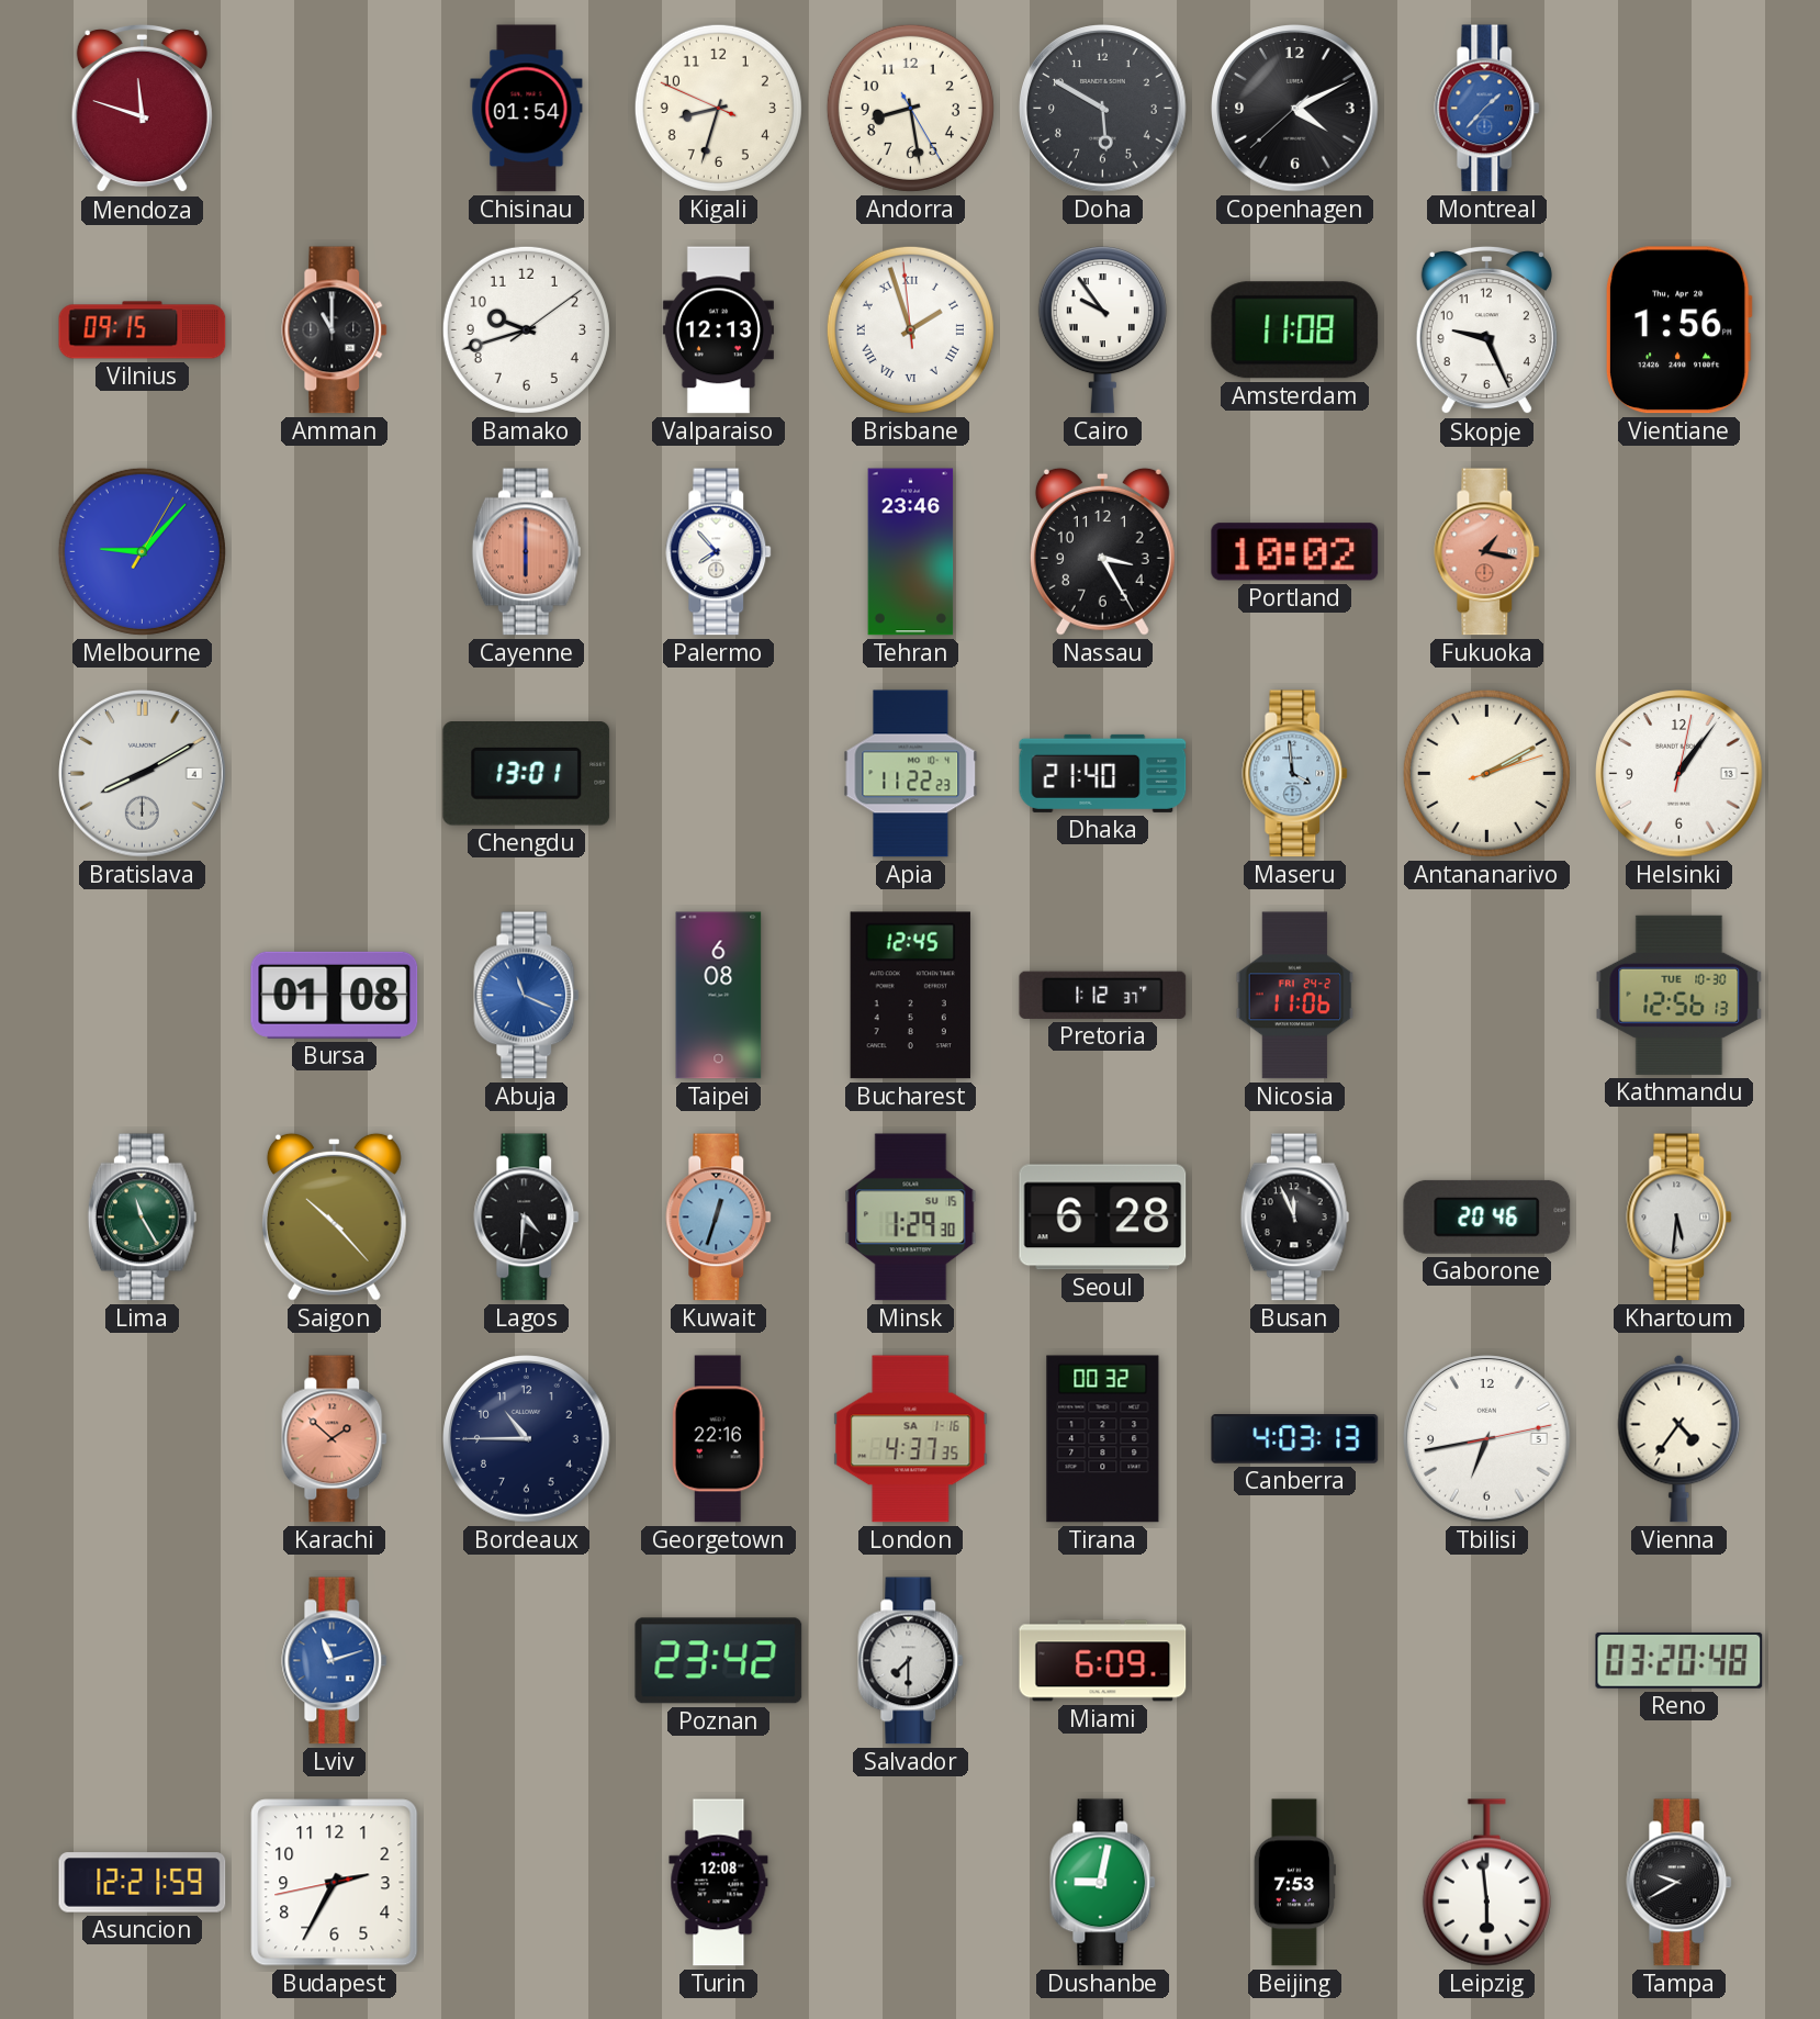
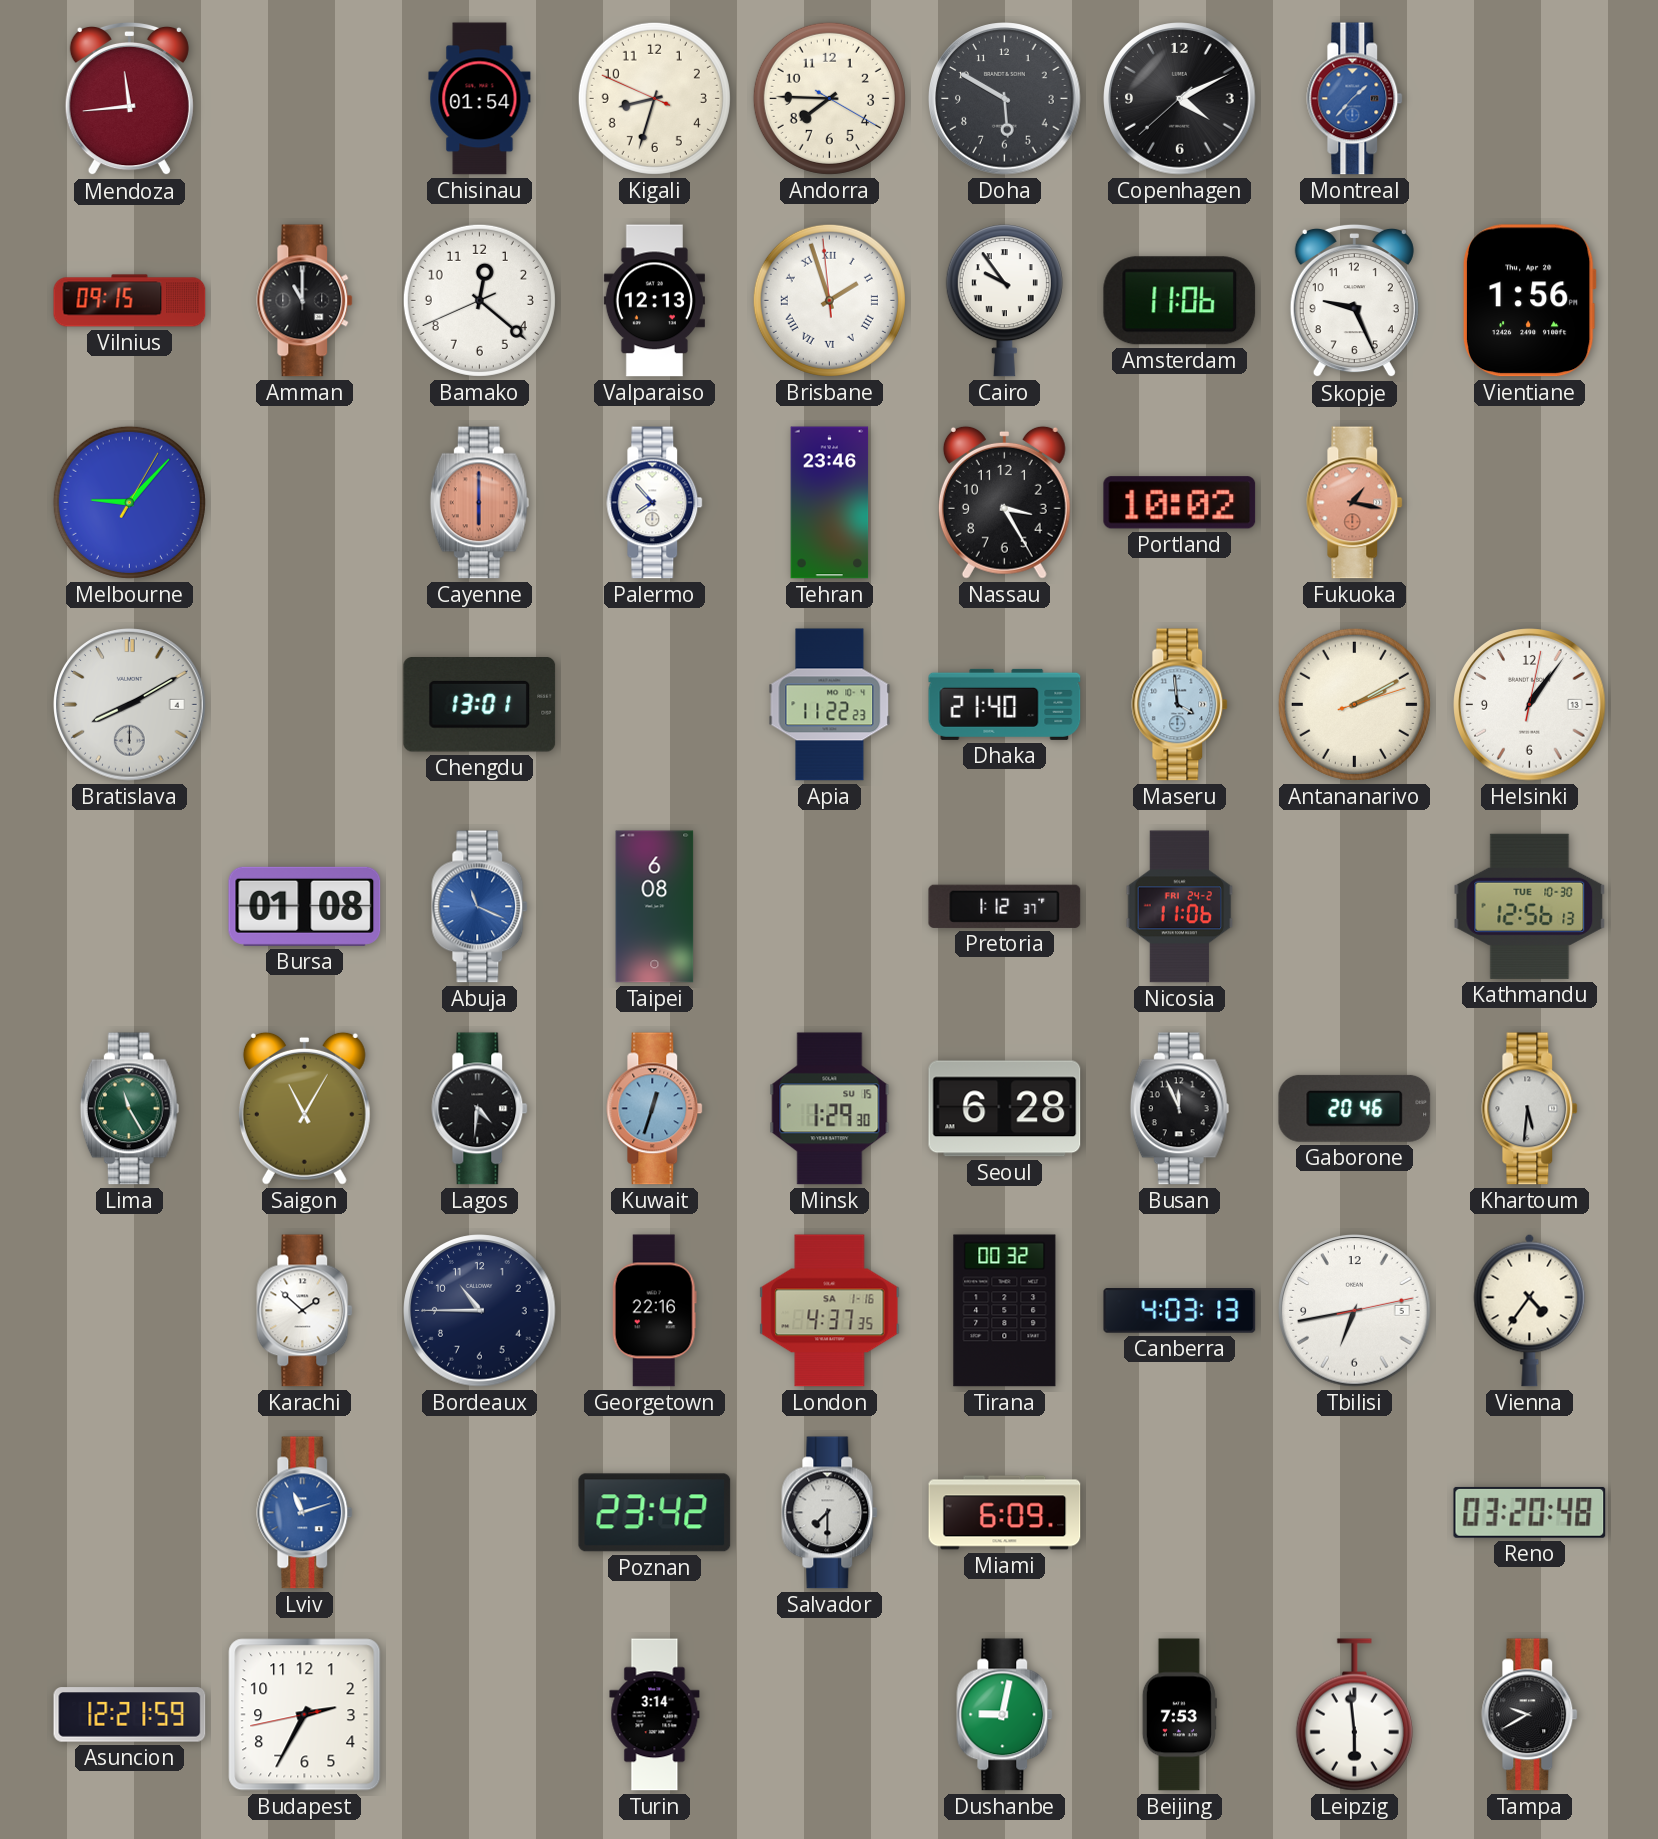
Mendoza: 11:48 -> 11:44 (129, 99)
Andorra: 8:28 -> 7:45 (829, 98)
Bamako: 9:42 -> 12:21 (479, 300)
Amsterdam: 11:08 -> 11:06 (1180, 301)
Bucharest: 12:45 -> none (910, 996)
Saigon: 10:23 -> 11:05 (304, 1108)
Karachi dial: salmon -> white (305, 1311)
Turin: 12:08 -> 3:14 (655, 1715)
